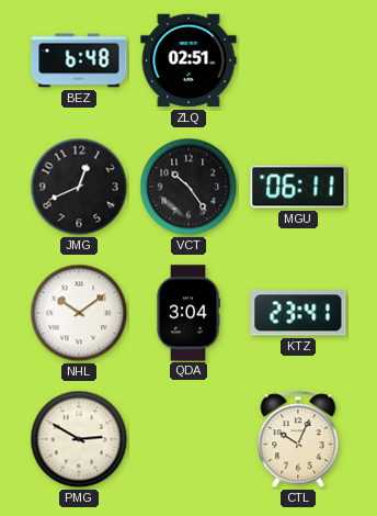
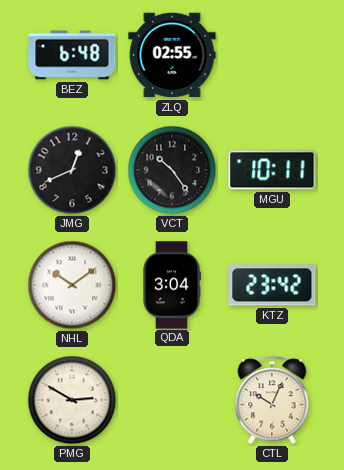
ZLQ: 02:51 -> 02:55 (172, 55)
MGU: 06:11 -> 10:11 (272, 170)
KTZ: 23:41 -> 23:42 (272, 285)
